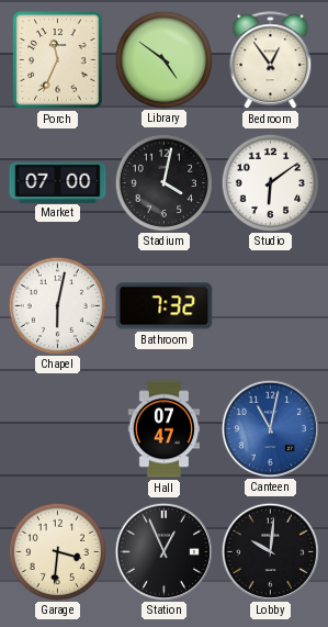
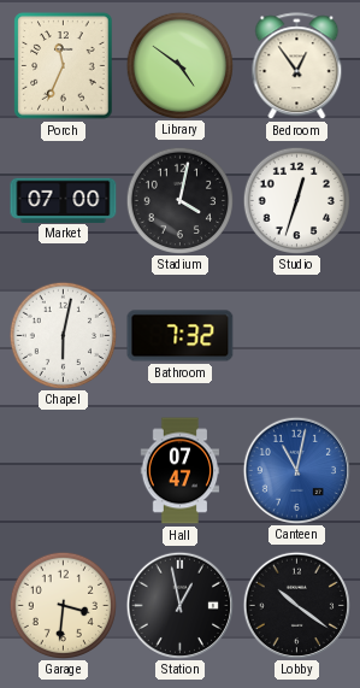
Studio: 6:09 -> 12:33 (296, 200)
Station: 12:56 -> 12:58 (179, 605)
Lobby: 10:01 -> 10:21 (296, 605)
